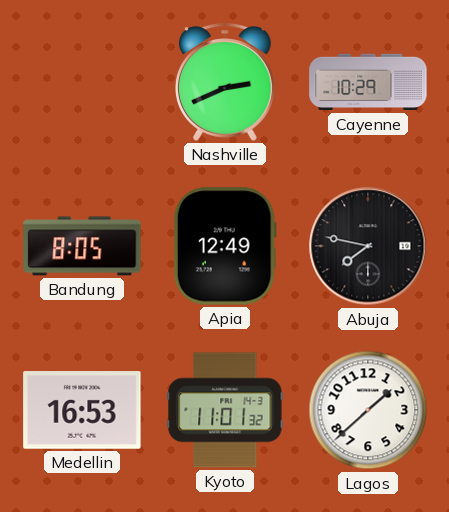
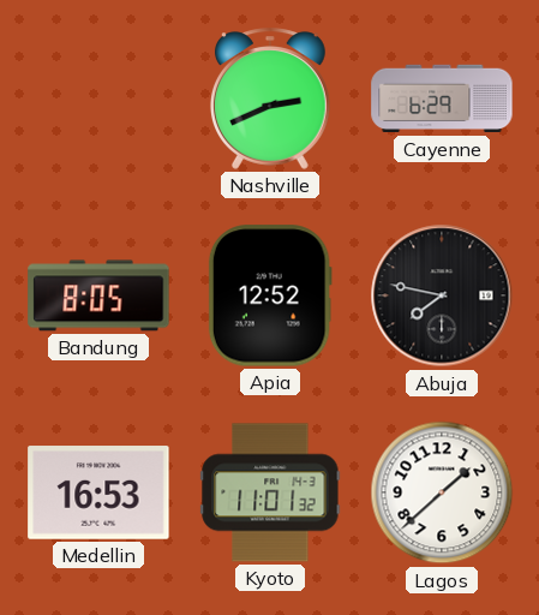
Cayenne: 10:29 -> 6:29 (442, 98)
Apia: 12:49 -> 12:52 (270, 295)
